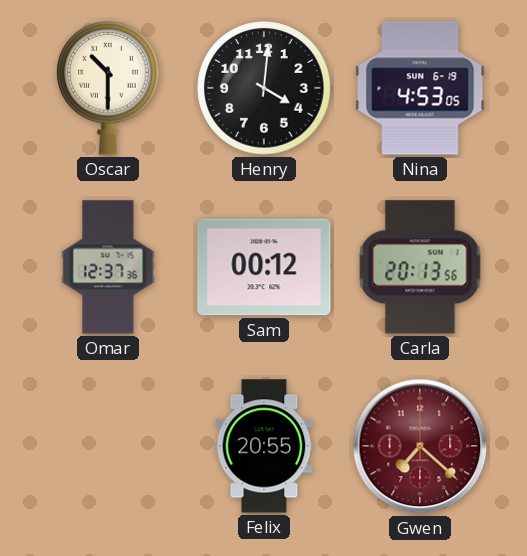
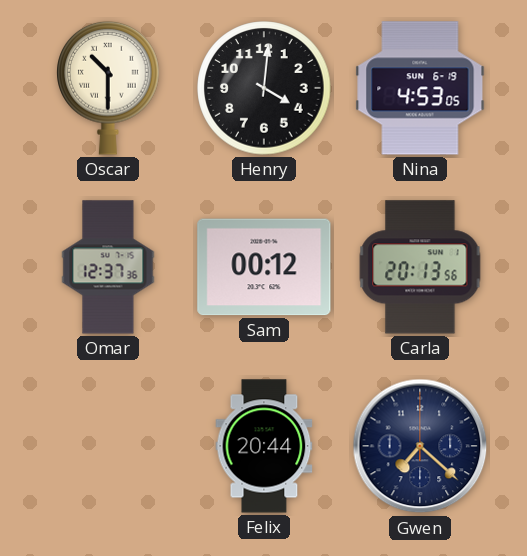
Felix: 20:55 -> 20:44 (264, 446)
Gwen dial: burgundy -> navy (420, 446)
